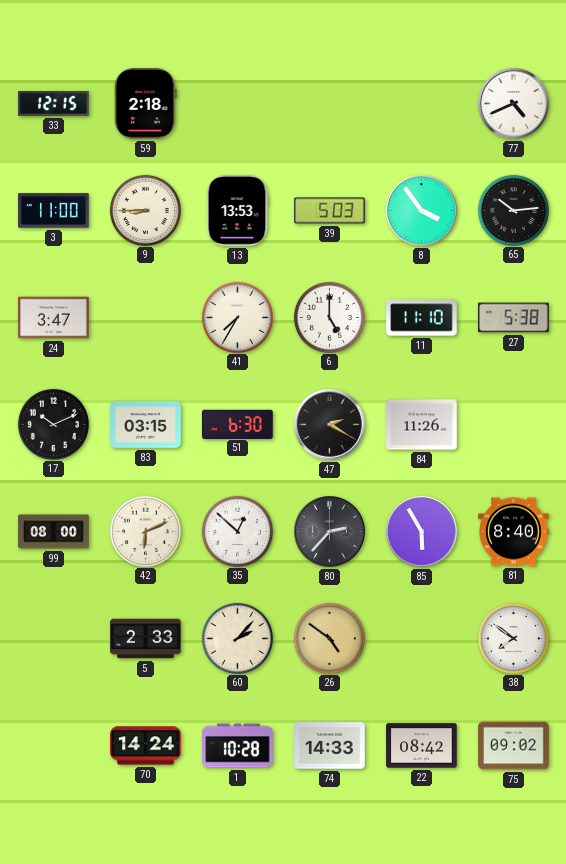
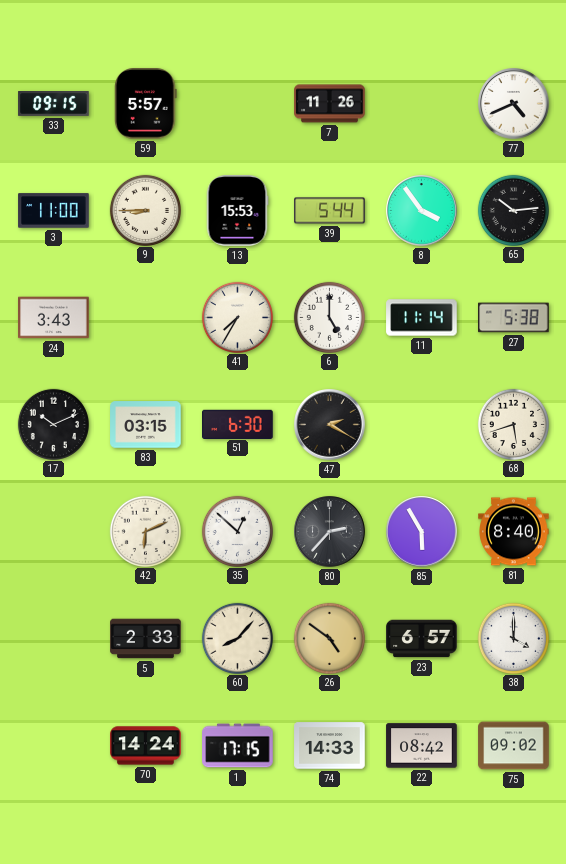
33: 12:15 -> 09:15 (54, 104)
59: 2:18 -> 5:57 (146, 104)
7: none -> 11:26 (330, 104)
13: 13:53 -> 15:53 (237, 211)
39: 5:03 -> 5:44 (330, 211)
24: 3:47 -> 3:43 (54, 318)
11: 11:10 -> 11:14 (422, 318)
84: 11:26 -> none (422, 425)
68: none -> 5:42 (513, 424)
99: 08:00 -> none (54, 532)
60: 2:07 -> 8:07 (237, 638)
23: none -> 6:57 (422, 639)
38: 7:51 -> 4:00 (513, 638)
1: 10:28 -> 17:15 (238, 746)
